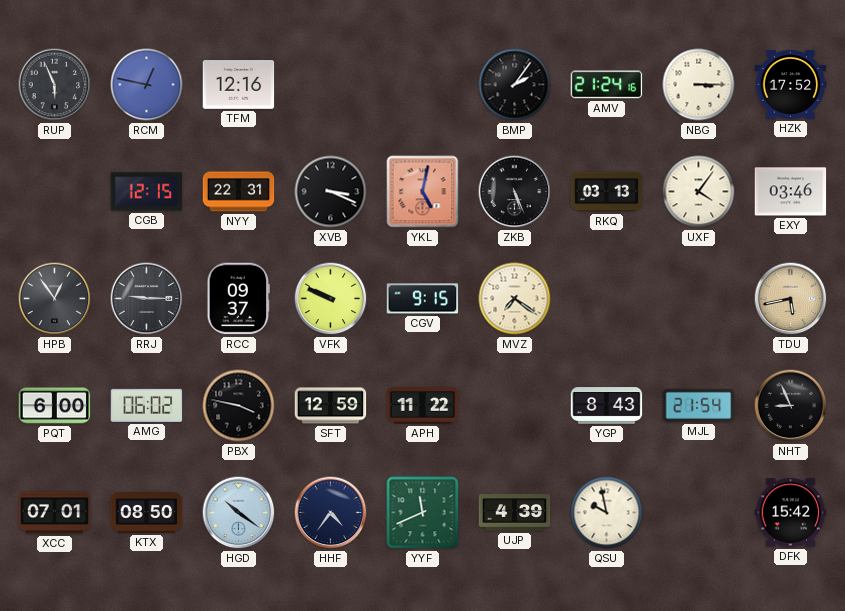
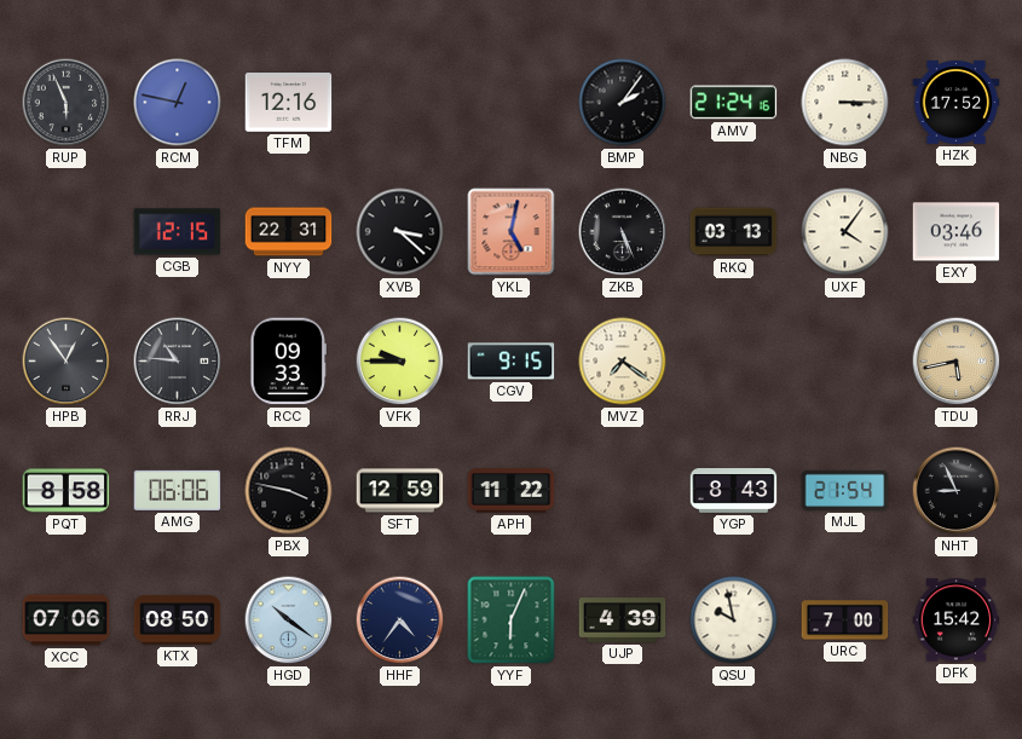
XVB: 3:19 -> 3:22 (400, 232)
RRJ: 9:15 -> 10:46 (178, 362)
RCC: 09:37 -> 09:33 (289, 362)
VFK: 9:49 -> 9:45 (400, 362)
PQT: 6:00 -> 8:58 (67, 491)
AMG: 06:02 -> 06:06 (178, 490)
XCC: 07:01 -> 07:06 (67, 620)
YYF: 11:41 -> 6:04 (512, 620)
URC: none -> 7:00 (845, 620)
